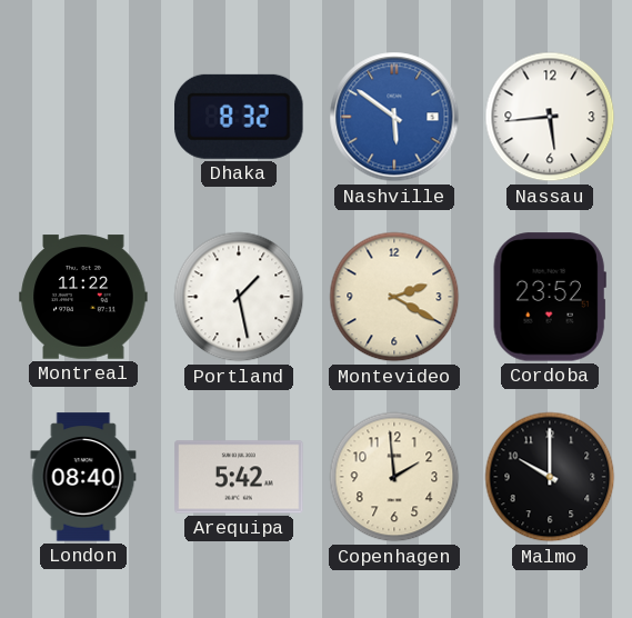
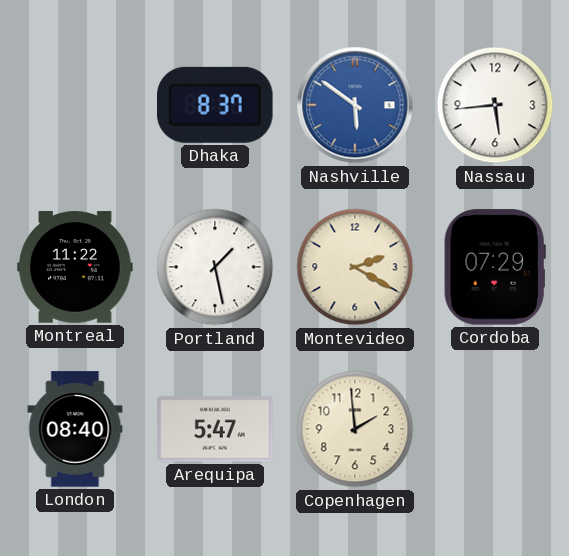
Dhaka: 8:32 -> 8:37 (215, 105)
Cordoba: 23:52 -> 07:29 (495, 267)
Arequipa: 5:42 -> 5:47 (215, 429)
Malmo: 10:00 -> none (550, 477)
